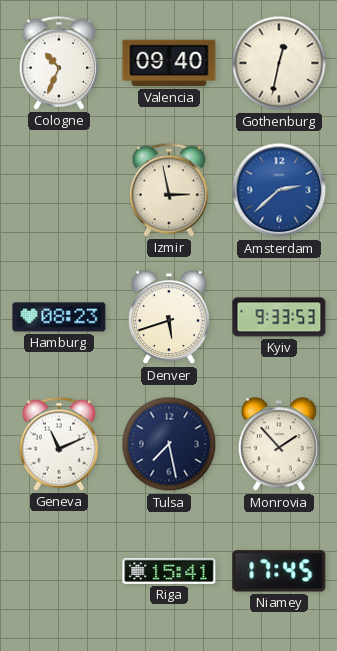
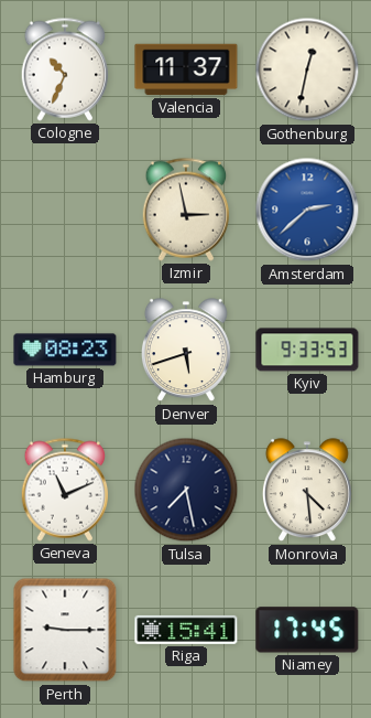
Valencia: 09:40 -> 11:37 (186, 69)
Monrovia: 1:53 -> 4:29 (307, 491)
Perth: none -> 9:15 (65, 630)
